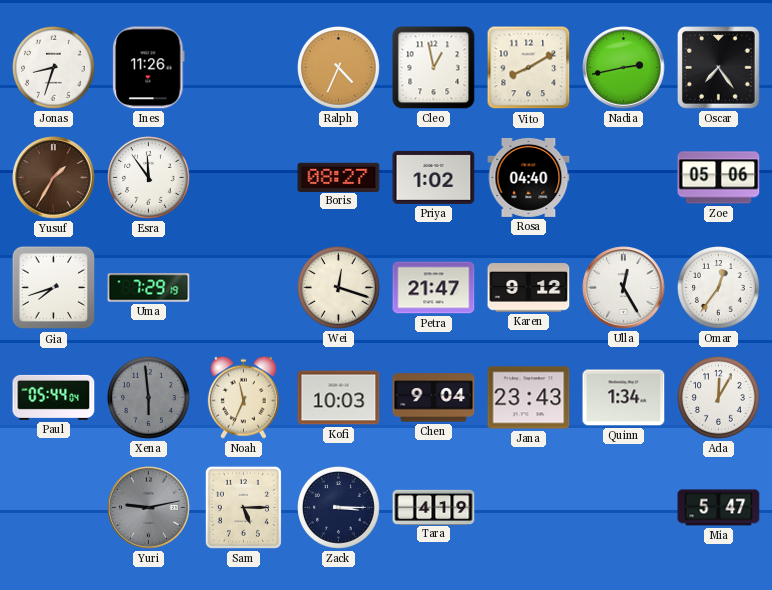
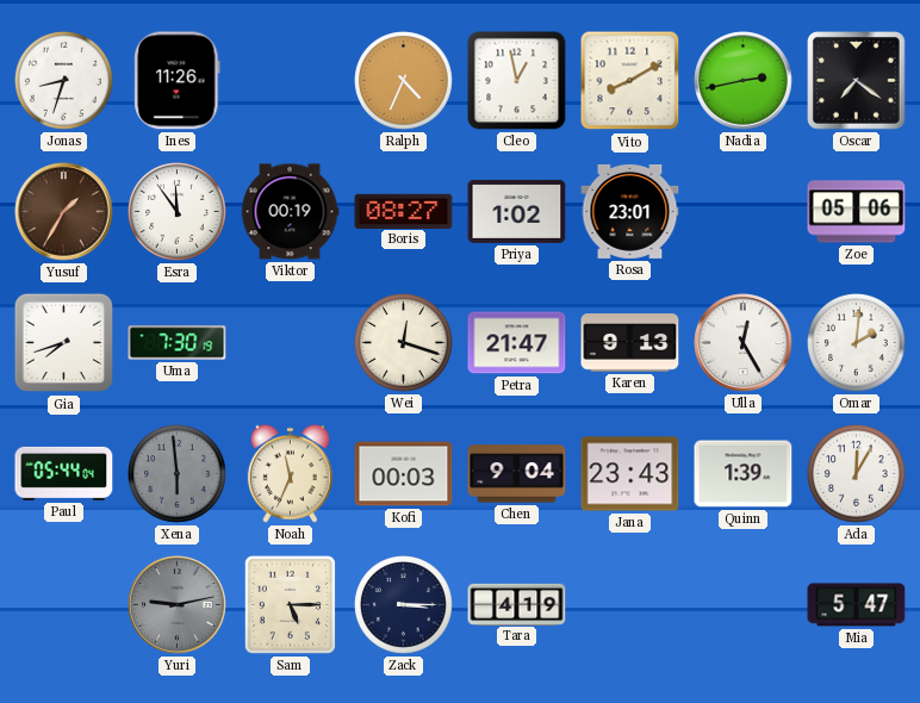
Oscar: 7:24 -> 7:21 (857, 81)
Viktor: none -> 00:19 (290, 212)
Rosa: 04:40 -> 23:01 (630, 211)
Uma: 7:29 -> 7:30 (178, 343)
Karen: 9:12 -> 9:13 (630, 343)
Omar: 12:36 -> 2:01 (857, 343)
Kofi: 10:03 -> 00:03 (404, 474)
Quinn: 1:34 -> 1:39 (744, 474)
